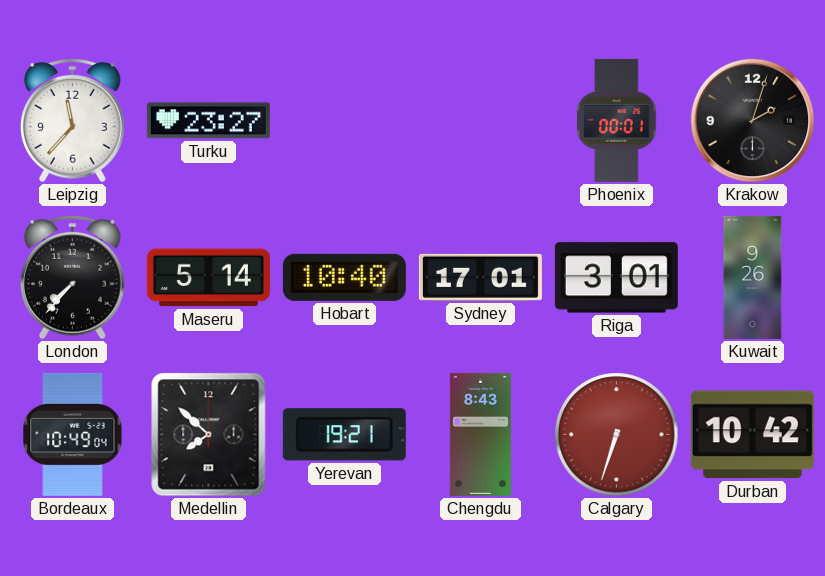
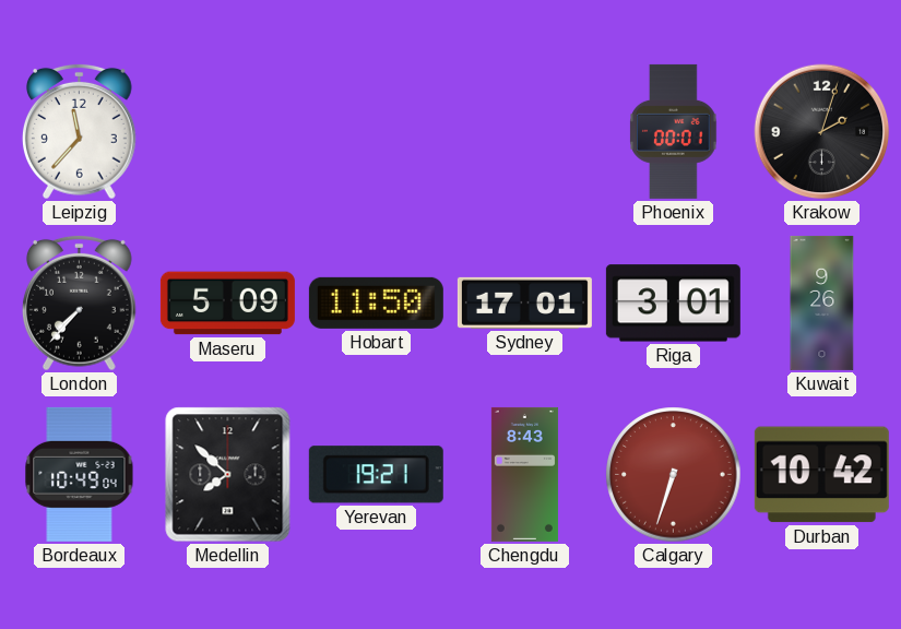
Turku: 23:27 -> none (208, 121)
Maseru: 5:14 -> 5:09 (227, 304)
Hobart: 10:40 -> 11:50 (376, 302)
